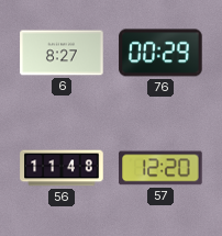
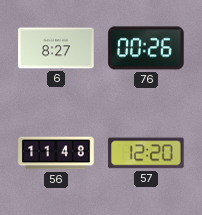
76: 00:29 -> 00:26 (146, 48)
